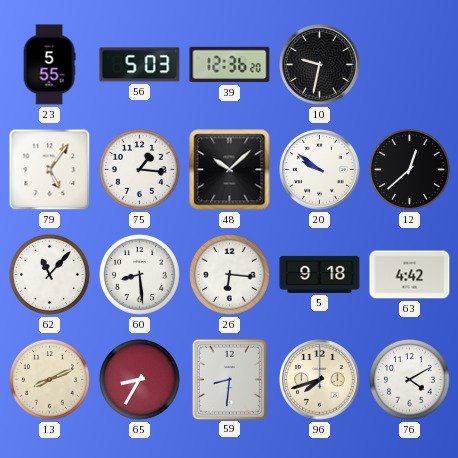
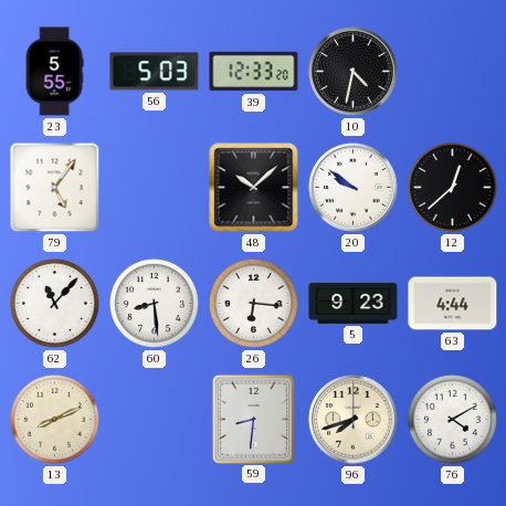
39: 12:36 -> 12:33 (254, 72)
10: 9:32 -> 4:32 (354, 72)
75: 1:16 -> none (139, 169)
5: 9:18 -> 9:23 (354, 303)
63: 4:42 -> 4:44 (453, 304)
65: 8:35 -> none (139, 379)
